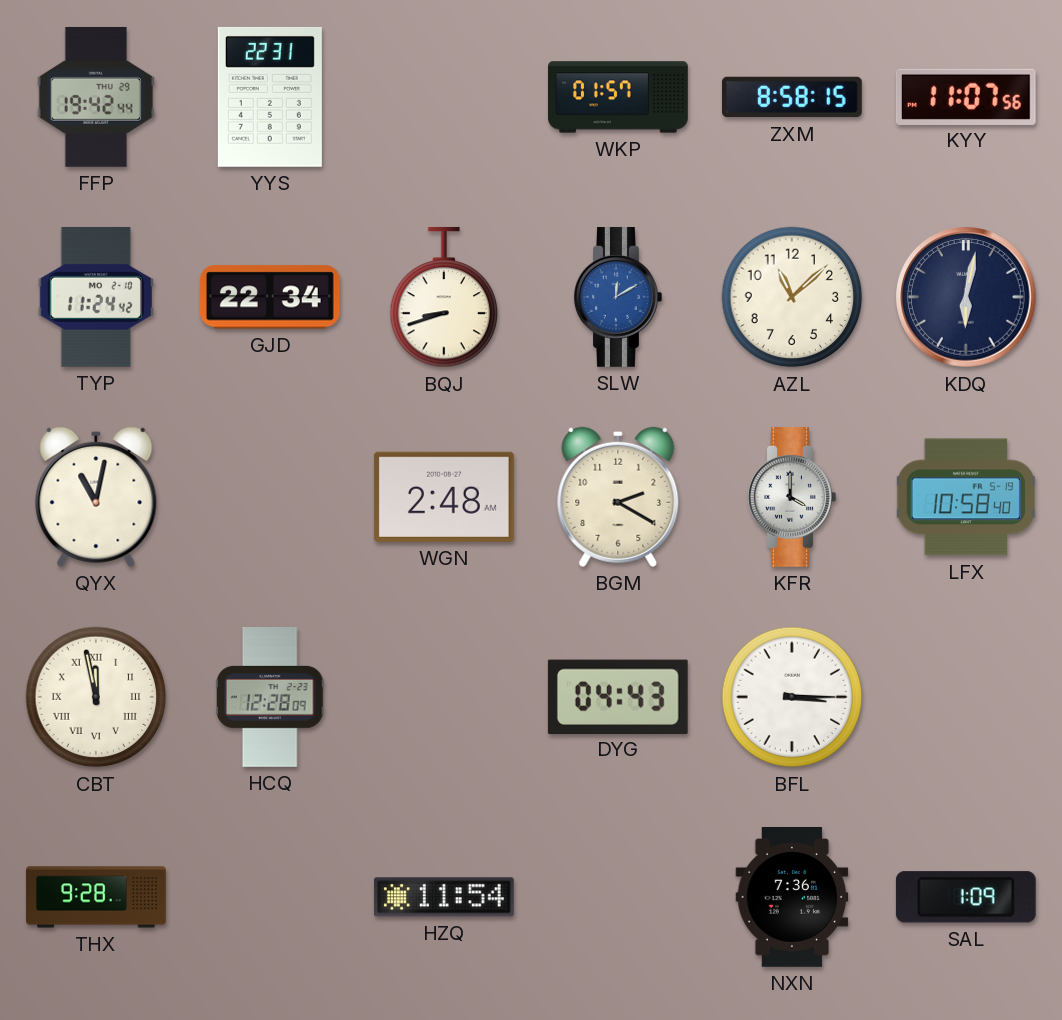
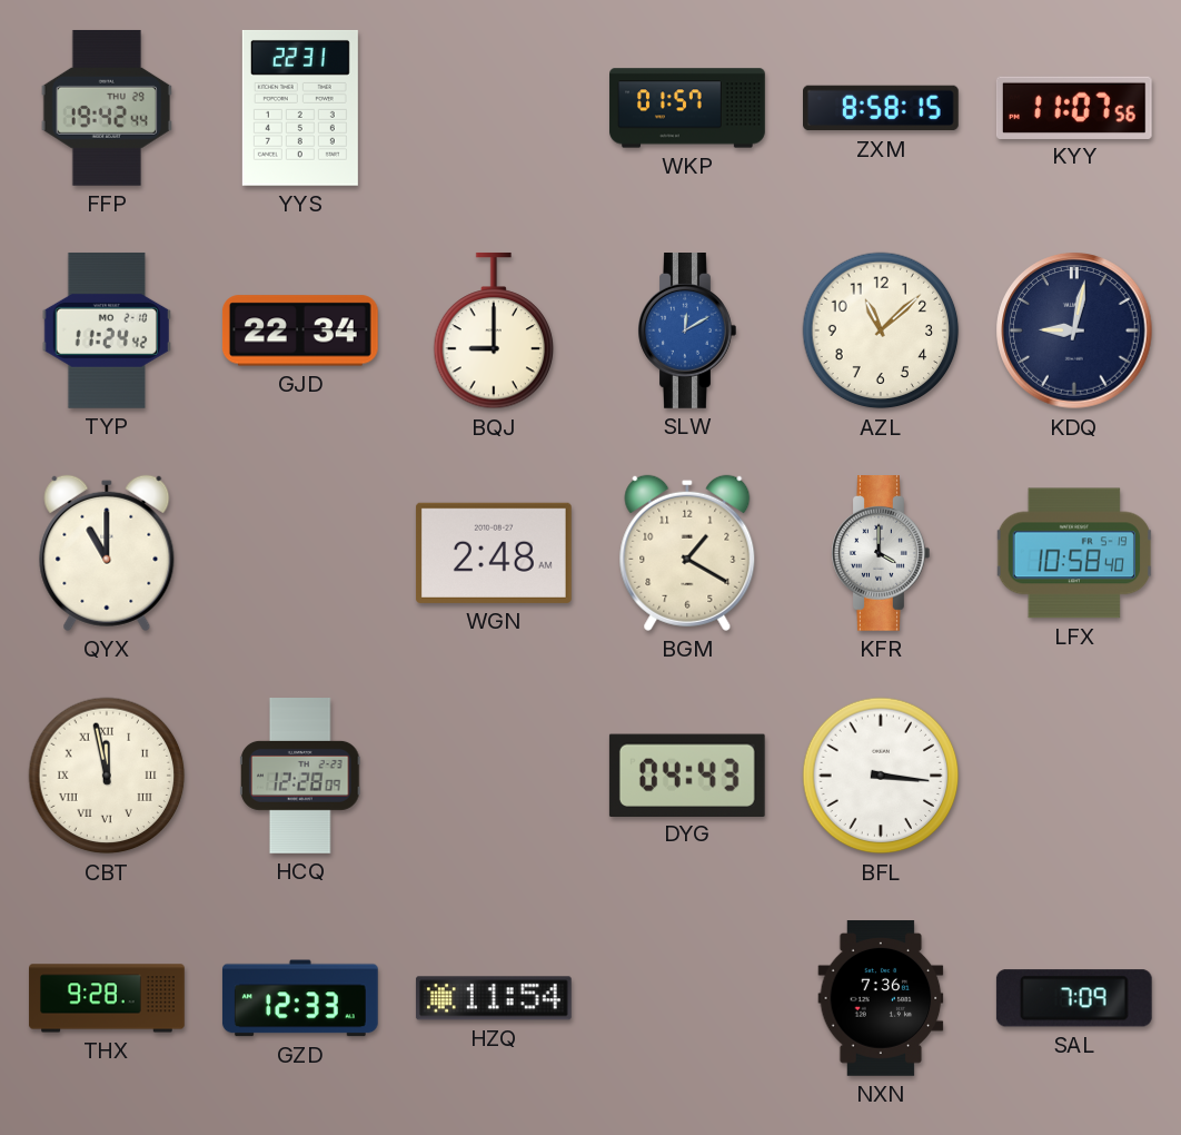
BQJ: 8:42 -> 9:00 (494, 330)
KDQ: 6:02 -> 9:02 (1074, 330)
QYX: 11:02 -> 11:00 (107, 553)
BGM: 2:20 -> 1:20 (687, 553)
BFL: 3:15 -> 3:16 (881, 776)
GZD: none -> 12:33 (300, 998)
SAL: 1:09 -> 7:09 (1074, 998)
